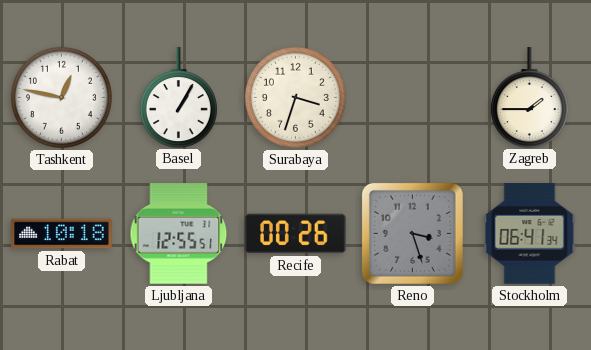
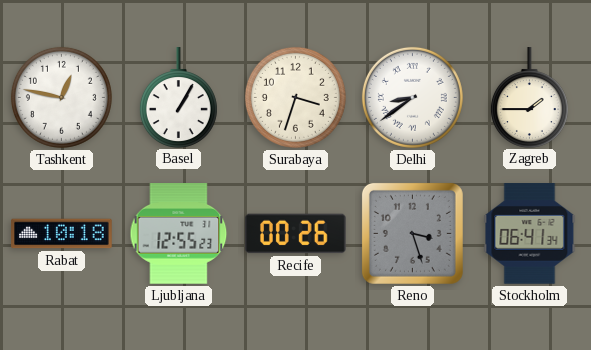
Delhi: none -> 8:39 (412, 97)
Ljubljana: 12:55:51 -> 12:55:23 (179, 234)
